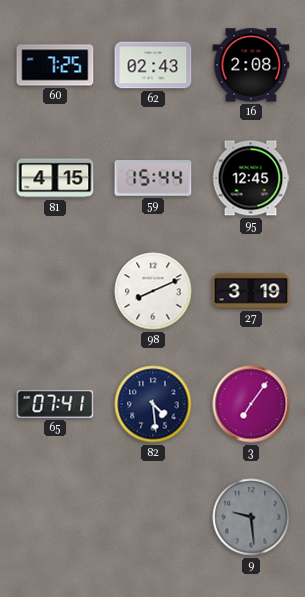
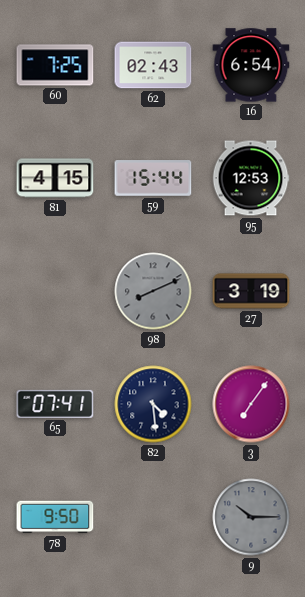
16: 2:08 -> 6:54 (251, 65)
95: 12:45 -> 12:53 (251, 178)
98 dial: white -> grey (153, 291)
78: none -> 9:50 (55, 517)
9: 9:29 -> 10:15 (251, 517)
